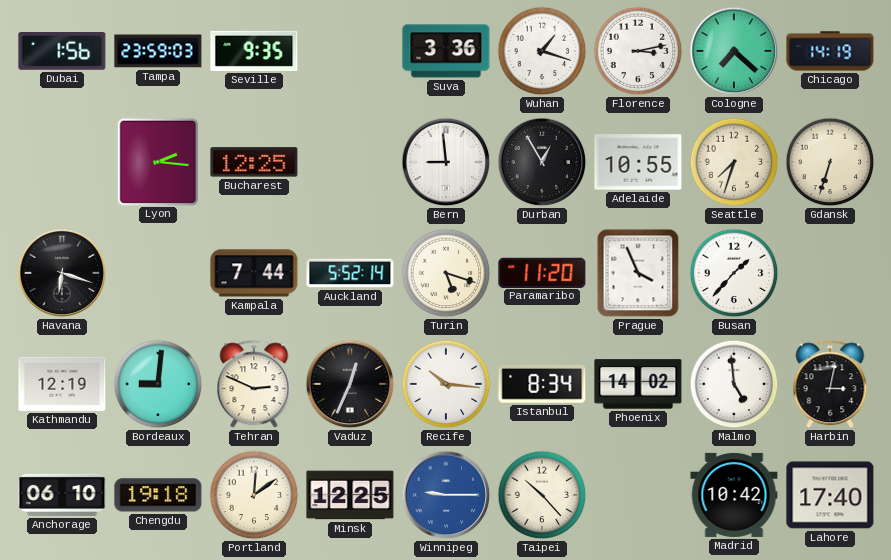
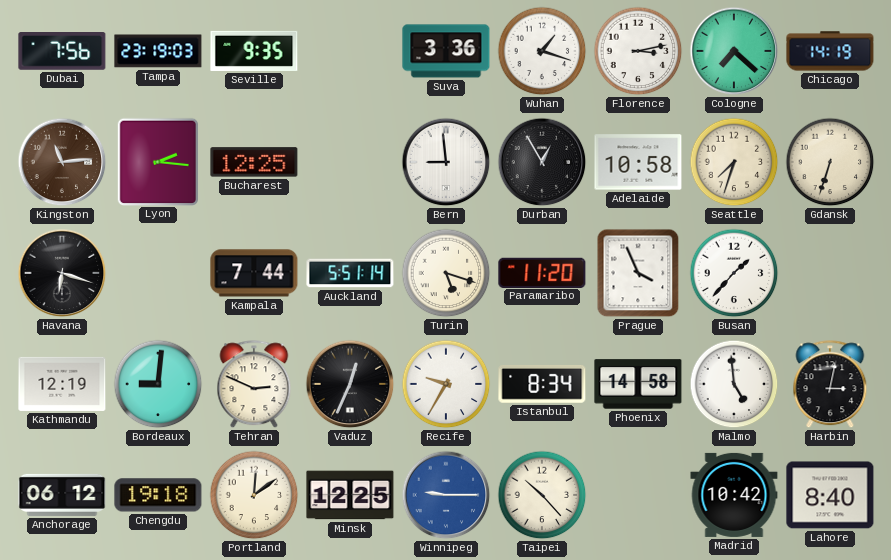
Dubai: 1:56 -> 7:56 (62, 52)
Tampa: 23:59 -> 23:19 (158, 51)
Kingston: none -> 11:14 (62, 162)
Adelaide: 10:55 -> 10:58 (638, 162)
Auckland: 5:52 -> 5:51 (350, 273)
Recife: 10:16 -> 9:35 (446, 384)
Phoenix: 14:02 -> 14:58 (638, 384)
Anchorage: 06:10 -> 06:12 (62, 495)
Lahore: 17:40 -> 8:40 (830, 495)
